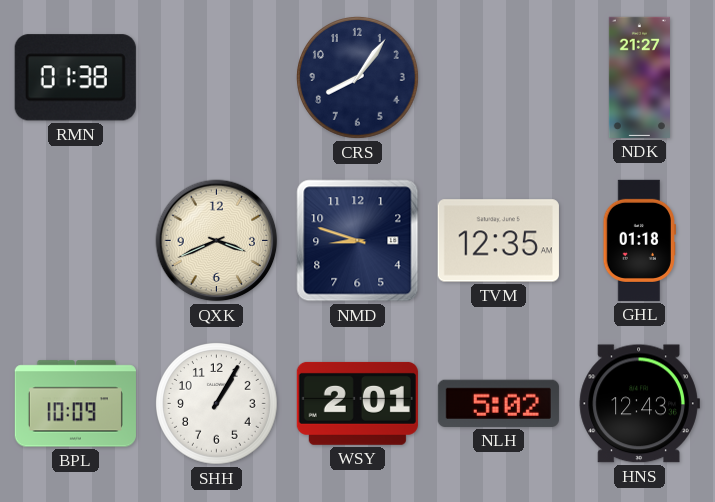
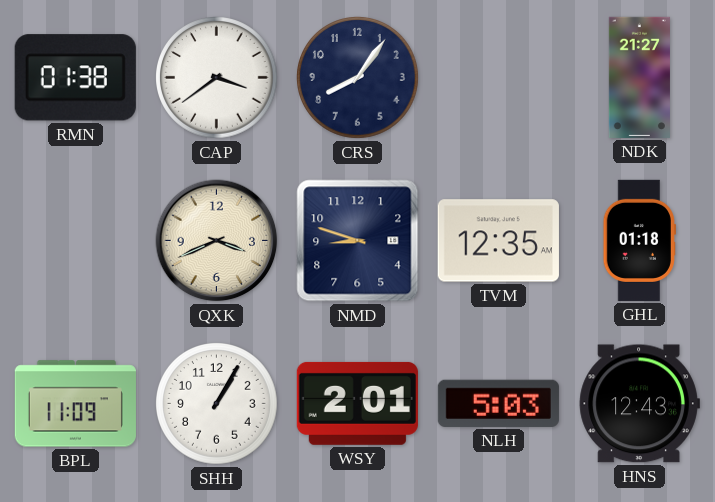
CAP: none -> 3:39 (217, 78)
BPL: 10:09 -> 11:09 (75, 404)
NLH: 5:02 -> 5:03 (498, 403)
